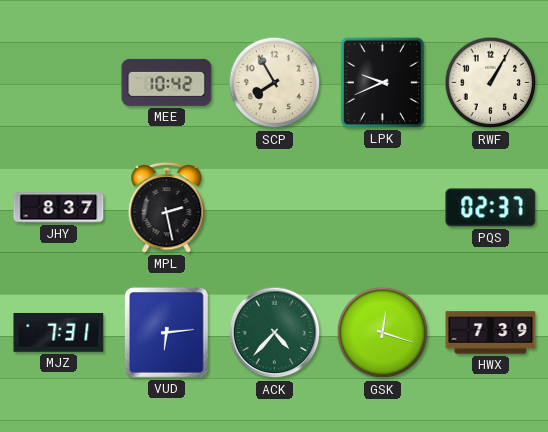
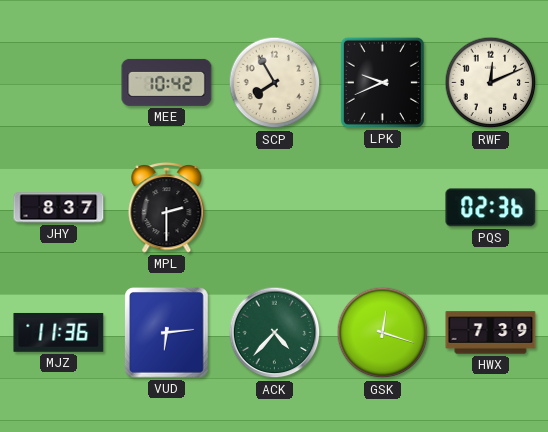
RWF: 1:05 -> 12:11 (491, 83)
MPL: 2:28 -> 2:30 (167, 208)
PQS: 02:37 -> 02:36 (491, 208)
MJZ: 7:31 -> 11:36 (59, 332)
